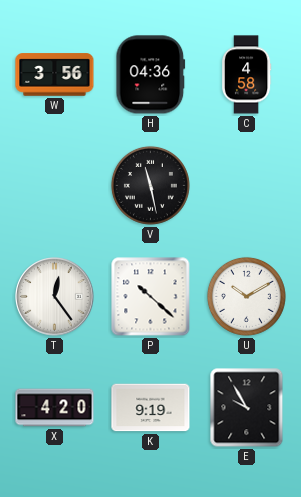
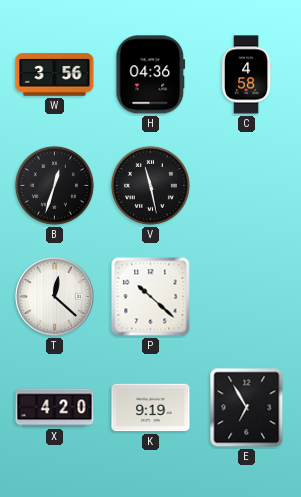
B: none -> 12:33 (54, 185)
T: 12:24 -> 12:22 (55, 297)
U: 10:10 -> none (246, 296)
E: 9:55 -> 6:55 (247, 408)
